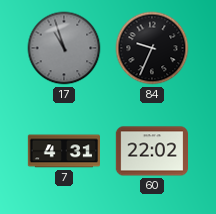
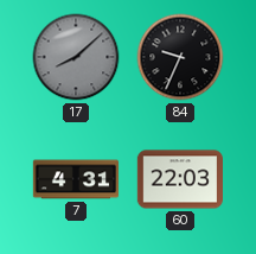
17: 10:57 -> 8:08 (76, 57)
60: 22:02 -> 22:03 (179, 179)
